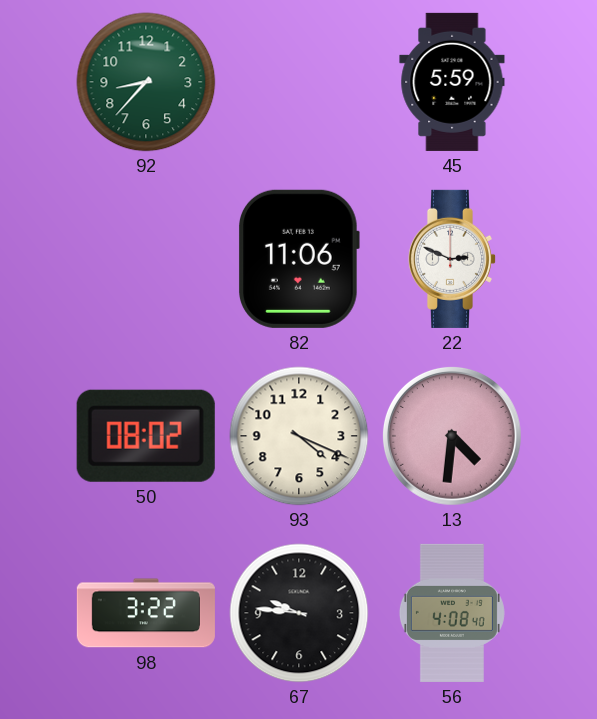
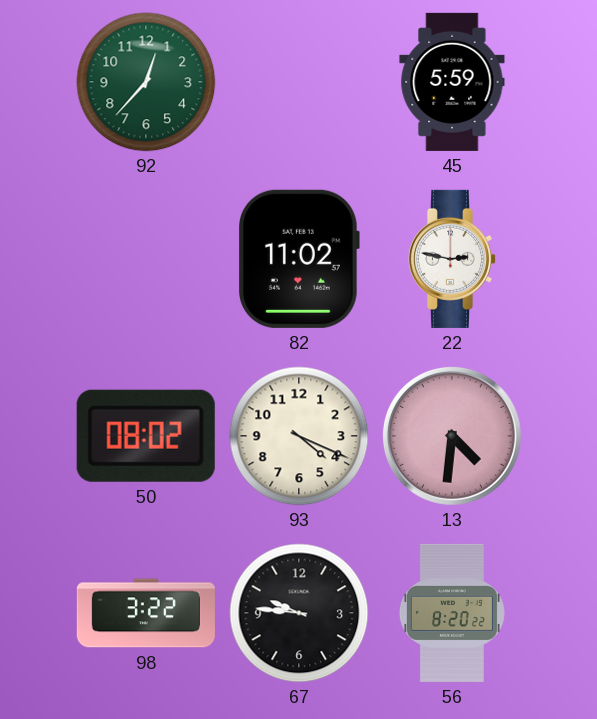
92: 8:37 -> 12:37 (146, 82)
82: 11:06 -> 11:02 (299, 259)
22: 2:49 -> 2:47 (451, 259)
56: 4:08 -> 8:20 (452, 613)
